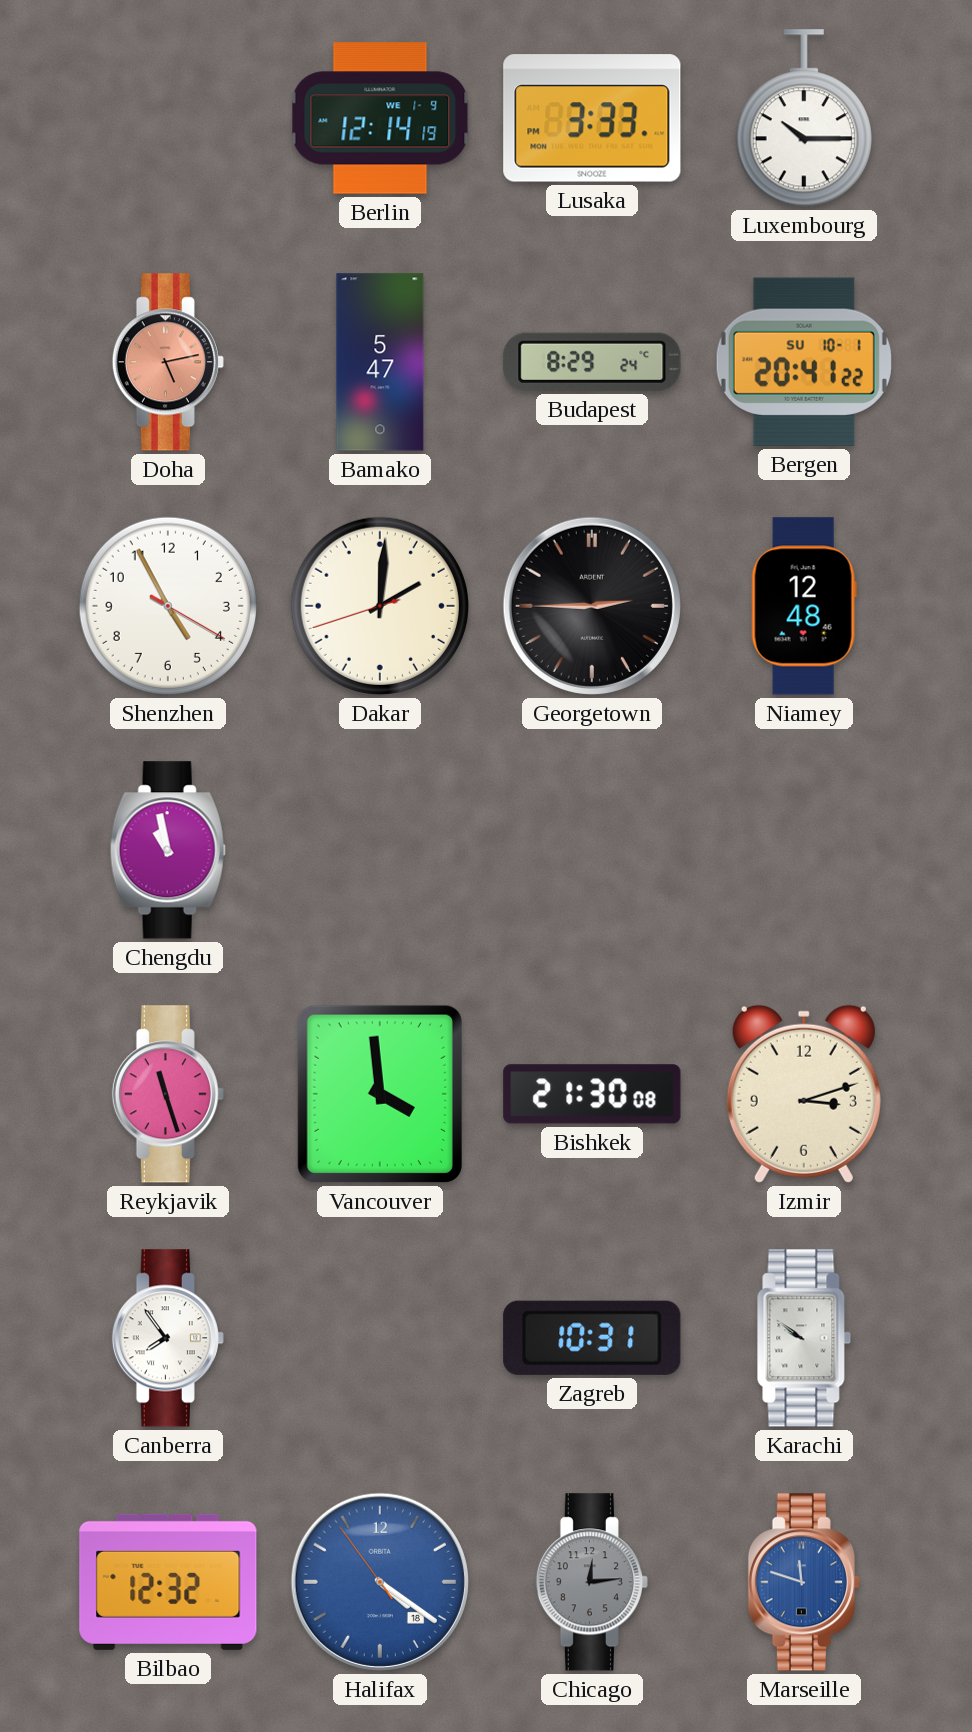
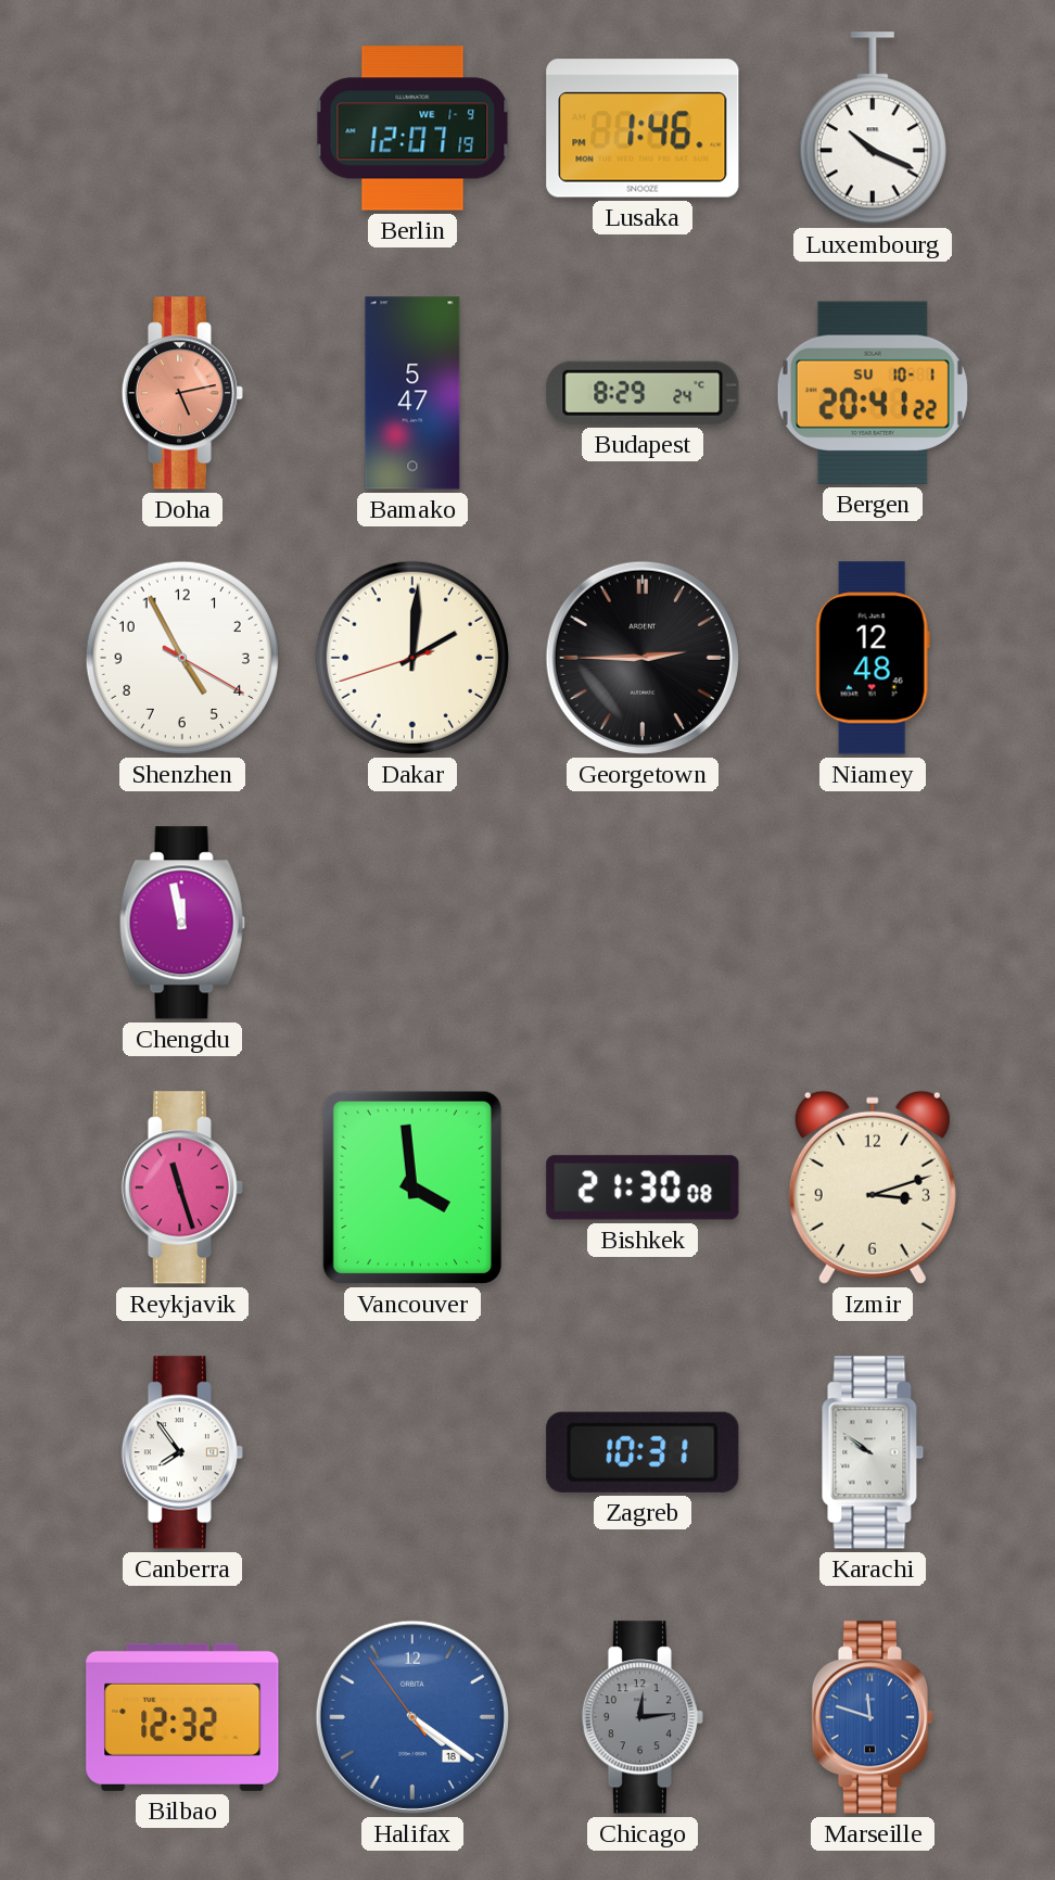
Berlin: 12:14 -> 12:07 (412, 128)
Lusaka: 3:33 -> 1:46 (643, 128)
Luxembourg: 10:15 -> 10:19 (873, 128)
Chengdu: 10:58 -> 11:58 (182, 923)
